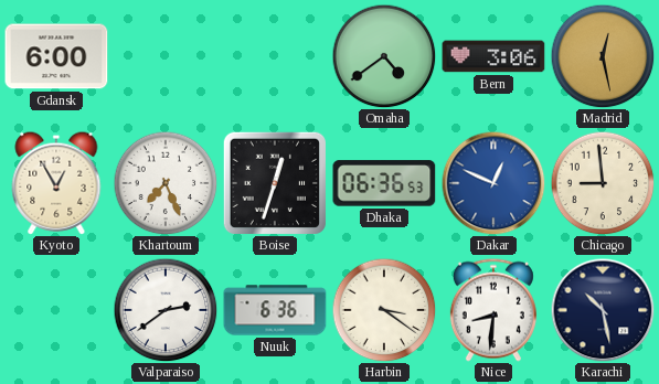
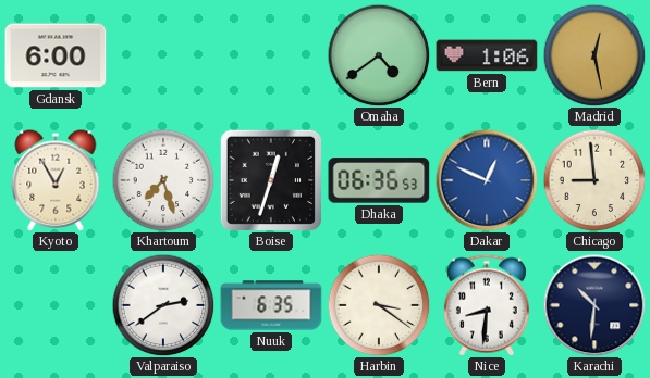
Bern: 3:06 -> 1:06 (487, 55)
Khartoum: 7:26 -> 7:27 (163, 180)
Nuuk: 6:36 -> 6:35 (271, 305)
Karachi: 10:28 -> 10:31 (594, 305)
